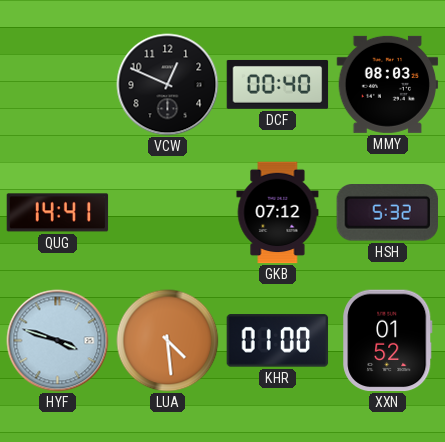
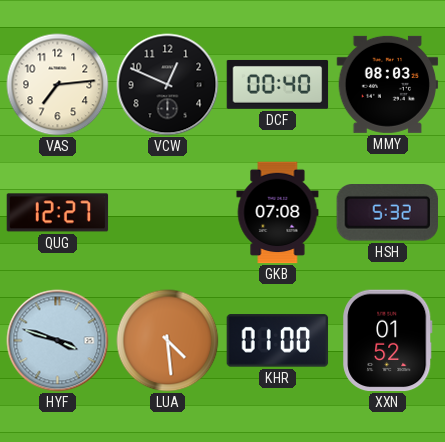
VAS: none -> 7:14 (58, 85)
QUG: 14:41 -> 12:27 (58, 213)
GKB: 07:12 -> 07:08 (278, 213)
